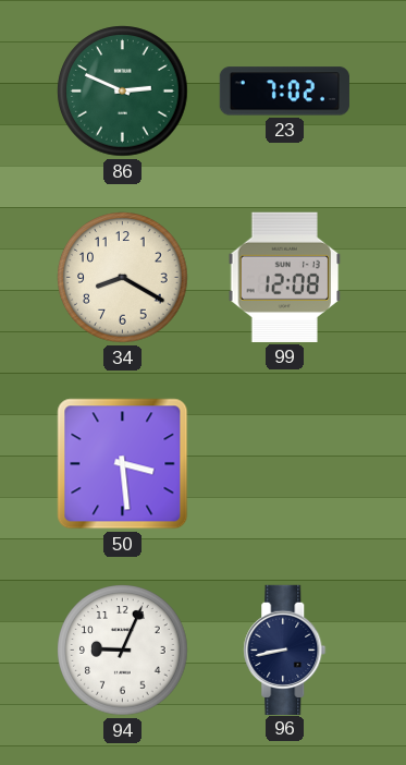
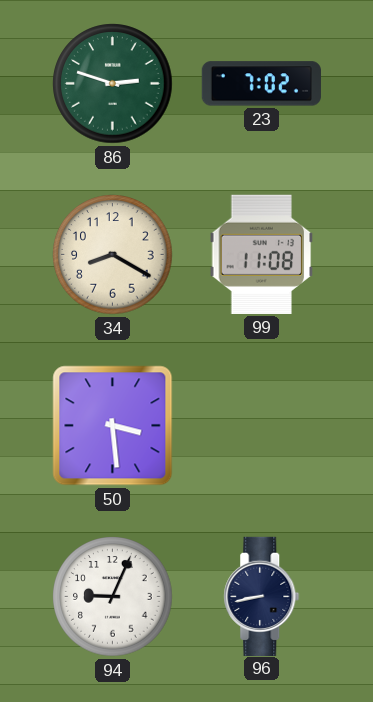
86: 2:49 -> 2:48 (113, 84)
99: 12:08 -> 11:08 (262, 254)
